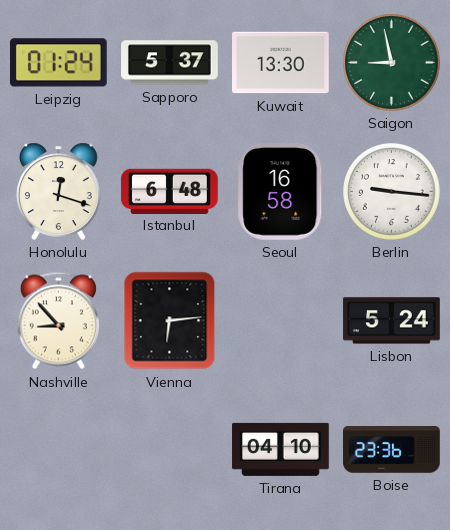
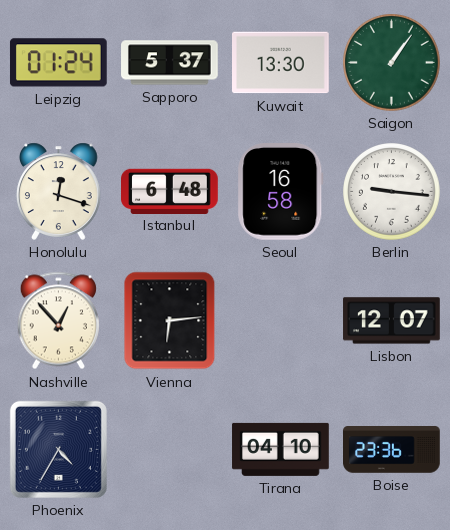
Saigon: 8:58 -> 1:06 (392, 63)
Nashville: 8:53 -> 12:53 (58, 321)
Lisbon: 5:24 -> 12:07 (392, 321)
Phoenix: none -> 4:35 (58, 449)
